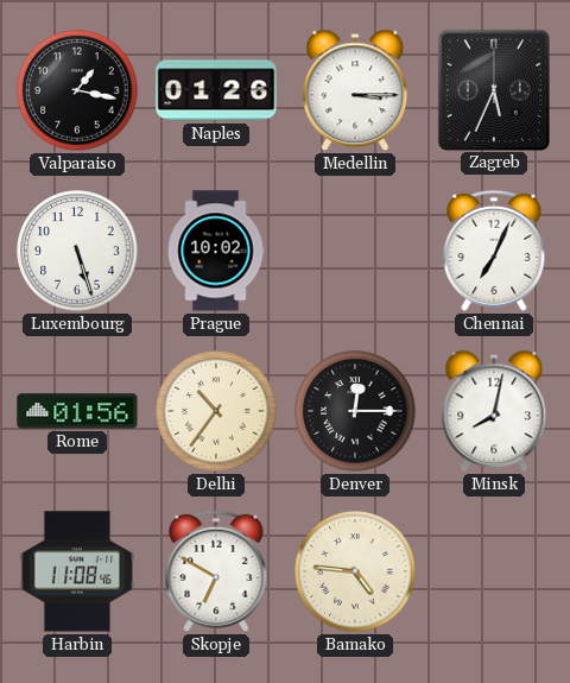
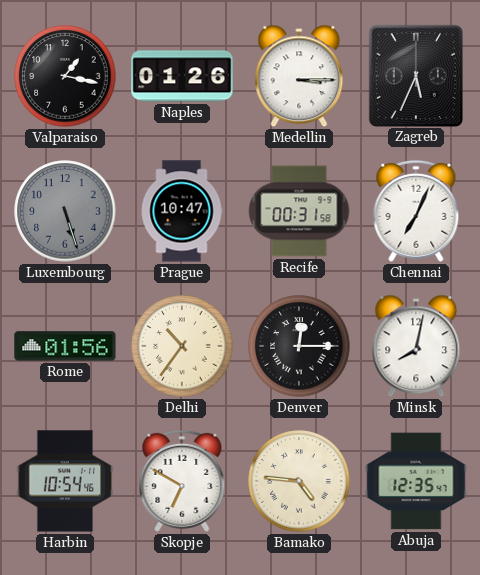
Luxembourg dial: white -> grey (65, 211)
Prague: 10:02 -> 10:47 (182, 211)
Recife: none -> 00:31 (299, 211)
Harbin: 11:08 -> 10:54 (65, 481)
Abuja: none -> 12:35 (416, 481)
